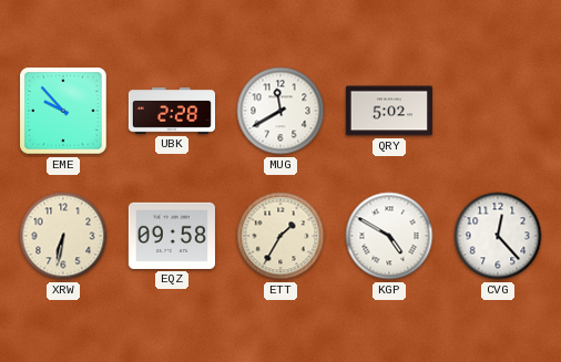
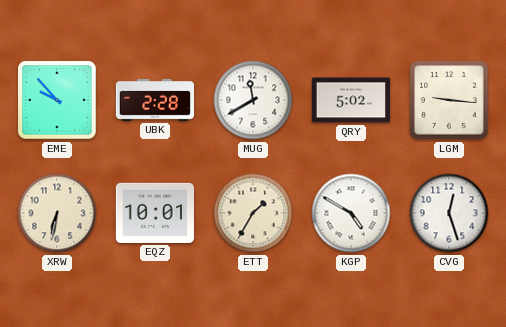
LGM: none -> 9:16 (449, 100)
EQZ: 09:58 -> 10:01 (155, 213)
CVG: 12:23 -> 12:27 (449, 213)
